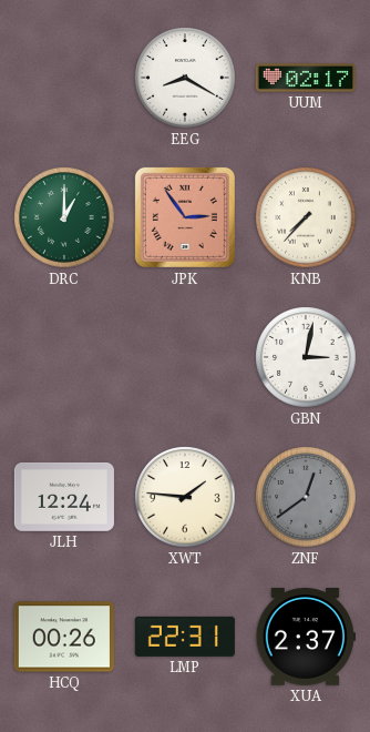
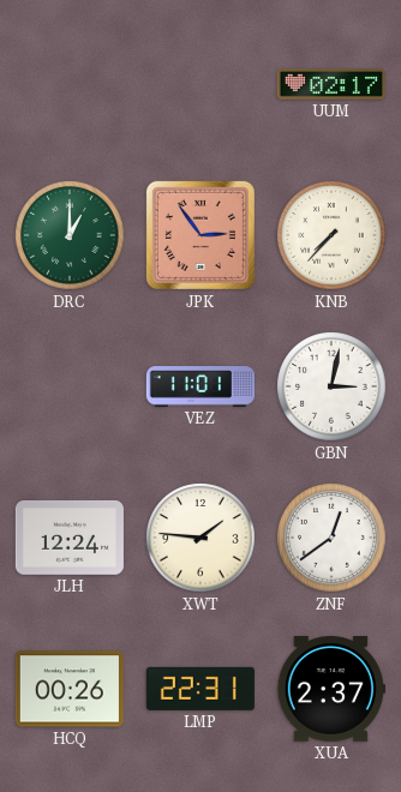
EEG: 8:20 -> none (185, 78)
VEZ: none -> 11:01 (200, 386)
ZNF dial: grey -> white (331, 538)
